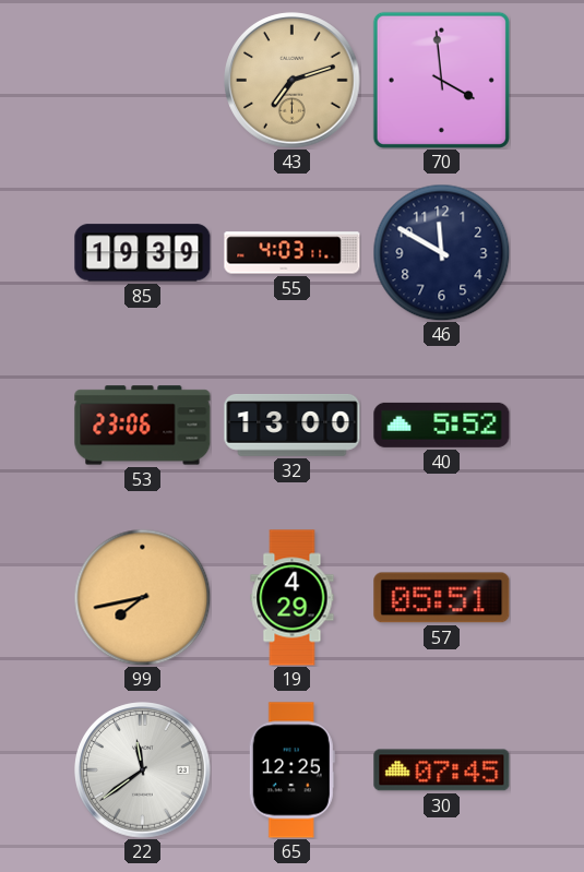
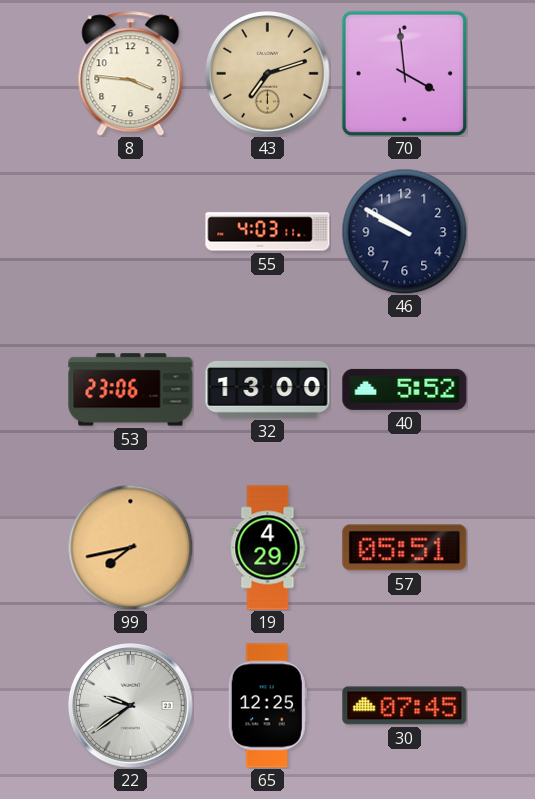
8: none -> 3:46 (131, 74)
85: 19:39 -> none (143, 253)
46: 11:50 -> 9:50 (404, 231)
22: 11:39 -> 9:39 (131, 706)
